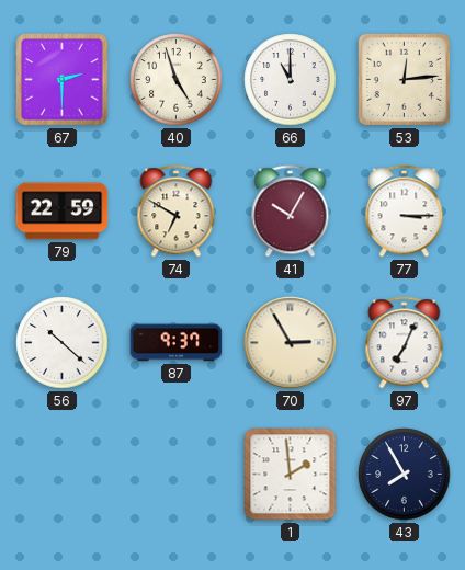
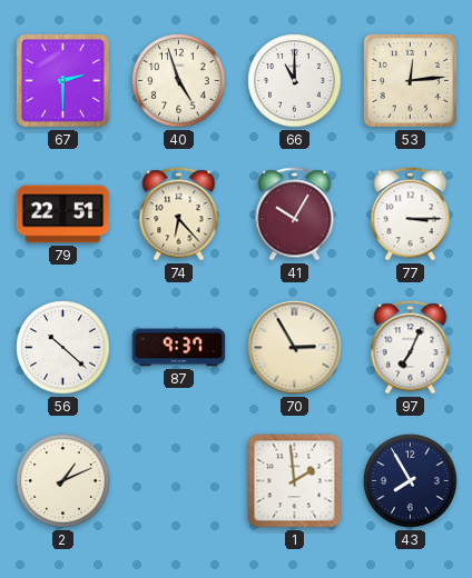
79: 22:59 -> 22:51 (63, 215)
74: 6:50 -> 6:23 (179, 215)
2: none -> 1:11 (63, 481)
